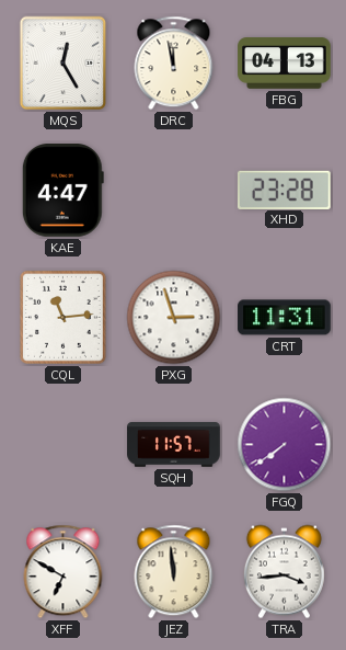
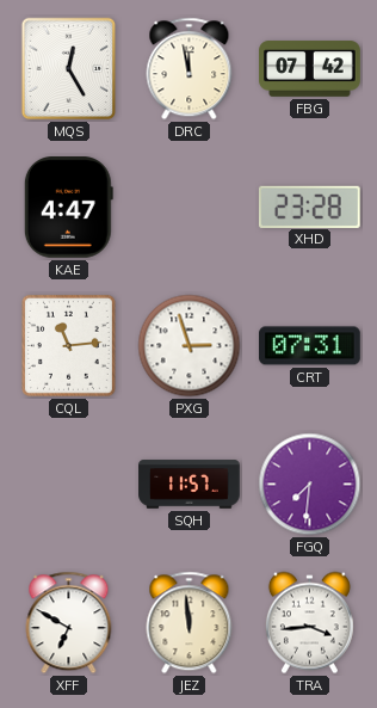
FBG: 04:13 -> 07:42 (310, 69)
CRT: 11:31 -> 07:31 (310, 346)
FGQ: 7:39 -> 7:31 (310, 485)
